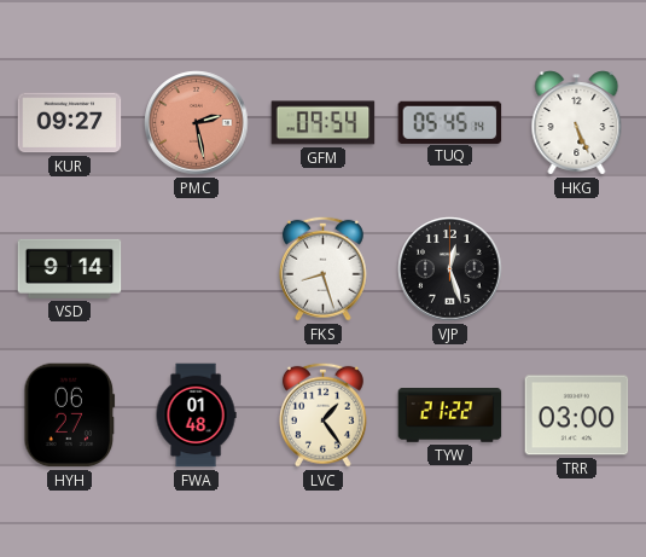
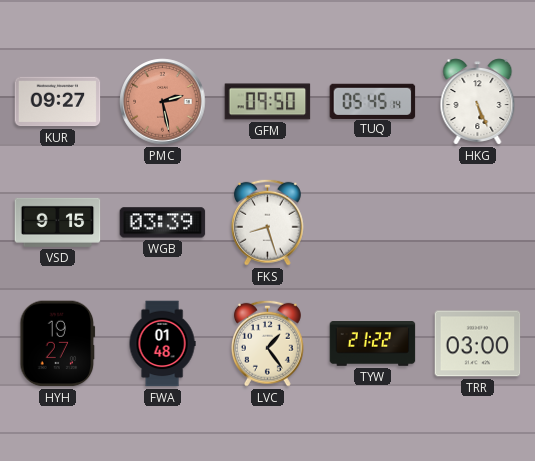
GFM: 09:54 -> 09:50 (268, 102)
VSD: 9:14 -> 9:15 (58, 222)
WGB: none -> 03:39 (163, 223)
VJP: 12:27 -> none (450, 269)
HYH: 06:27 -> 19:27 (58, 344)
